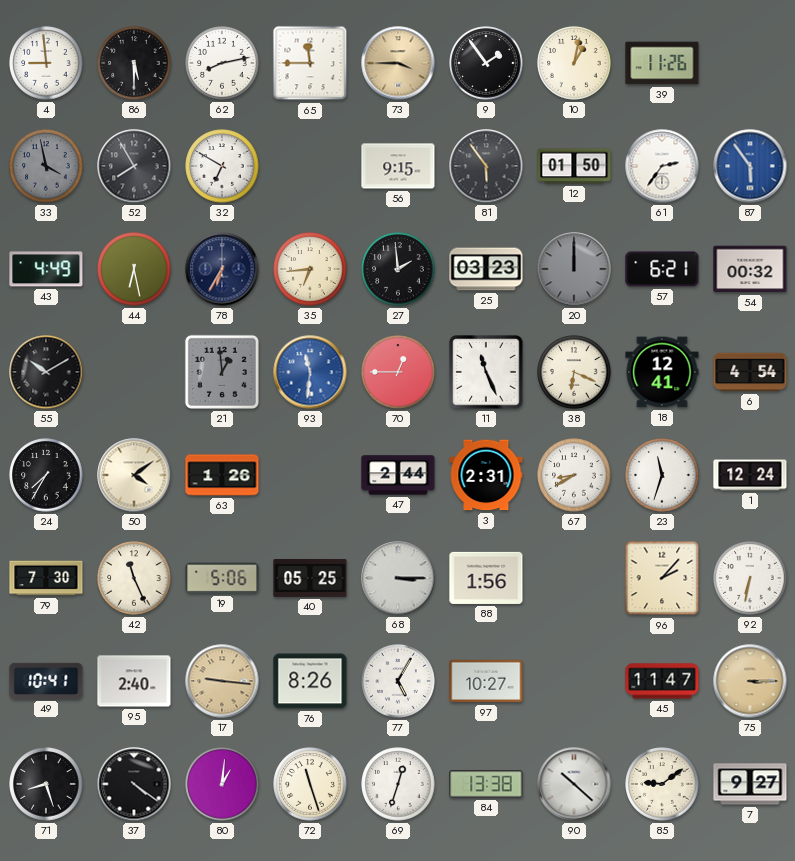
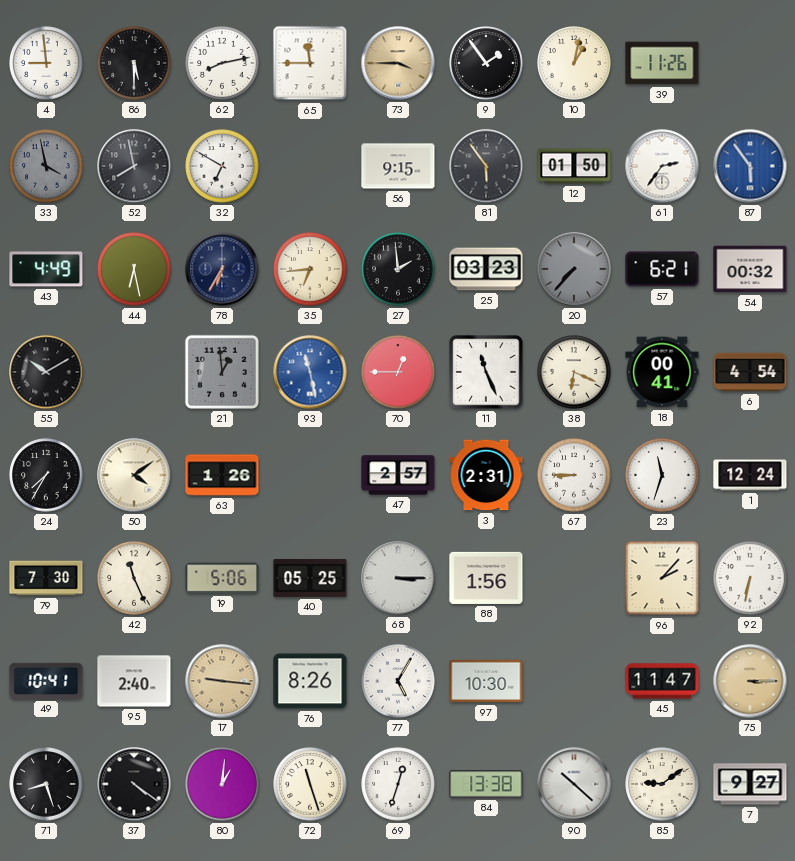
52: 7:55 -> 7:58 (134, 166)
20: 12:00 -> 7:37 (574, 269)
93: 11:31 -> 11:28 (310, 372)
18: 12:41 -> 00:41 (662, 372)
47: 2:44 -> 2:57 (398, 475)
67: 8:40 -> 8:45 (574, 475)
97: 10:27 -> 10:30 (486, 681)
